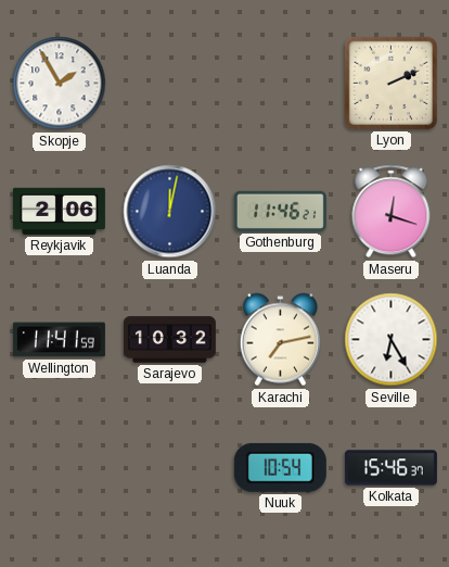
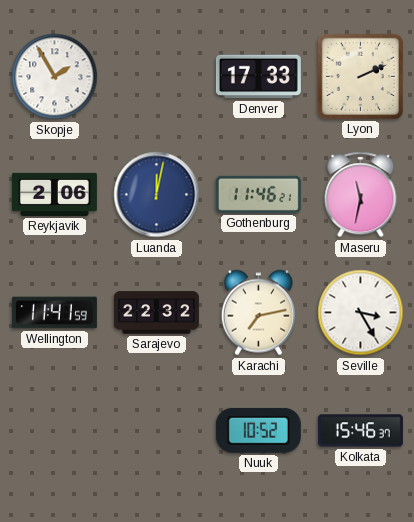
Denver: none -> 17:33 (258, 77)
Maseru: 12:18 -> 11:32 (361, 195)
Sarajevo: 10:32 -> 22:32 (156, 313)
Seville: 6:25 -> 3:25 (361, 313)
Nuuk: 10:54 -> 10:52 (258, 430)
